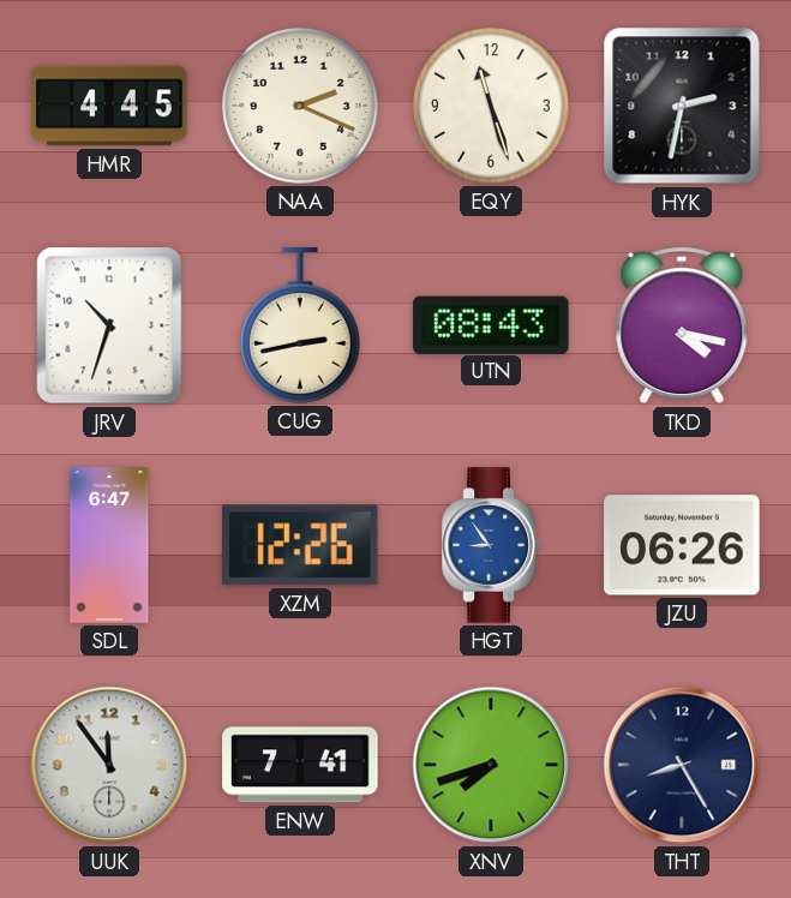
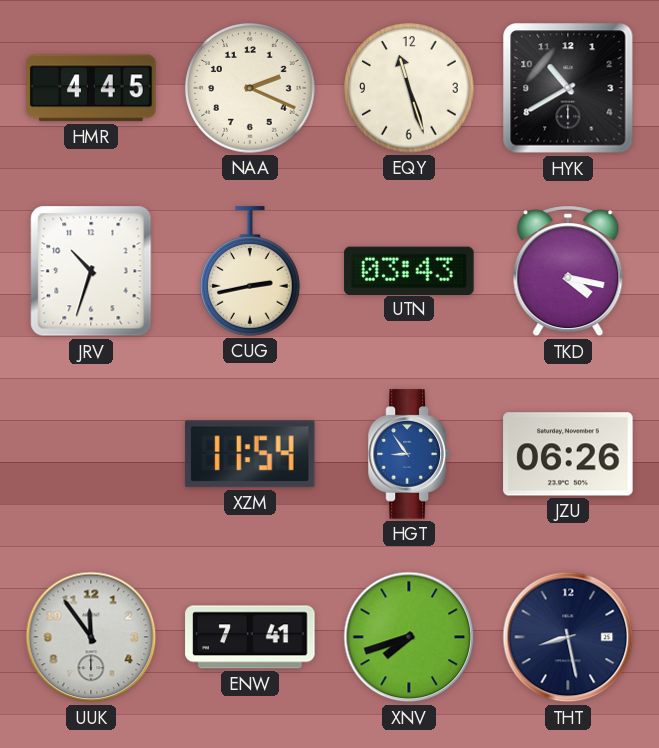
HYK: 2:32 -> 10:40 (568, 88)
UTN: 08:43 -> 03:43 (409, 270)
SDL: 6:47 -> none (109, 545)
XZM: 12:26 -> 11:54 (250, 454)
THT: 8:25 -> 8:28 (568, 637)
